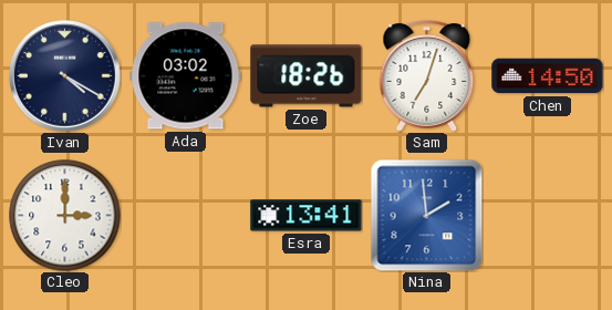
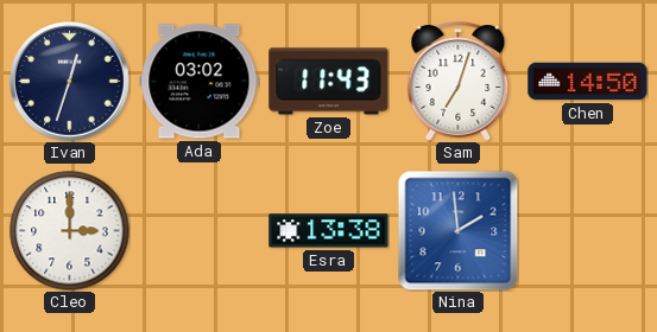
Ivan: 4:20 -> 12:33 (70, 82)
Zoe: 18:26 -> 11:43 (329, 82)
Esra: 13:41 -> 13:38 (329, 231)
